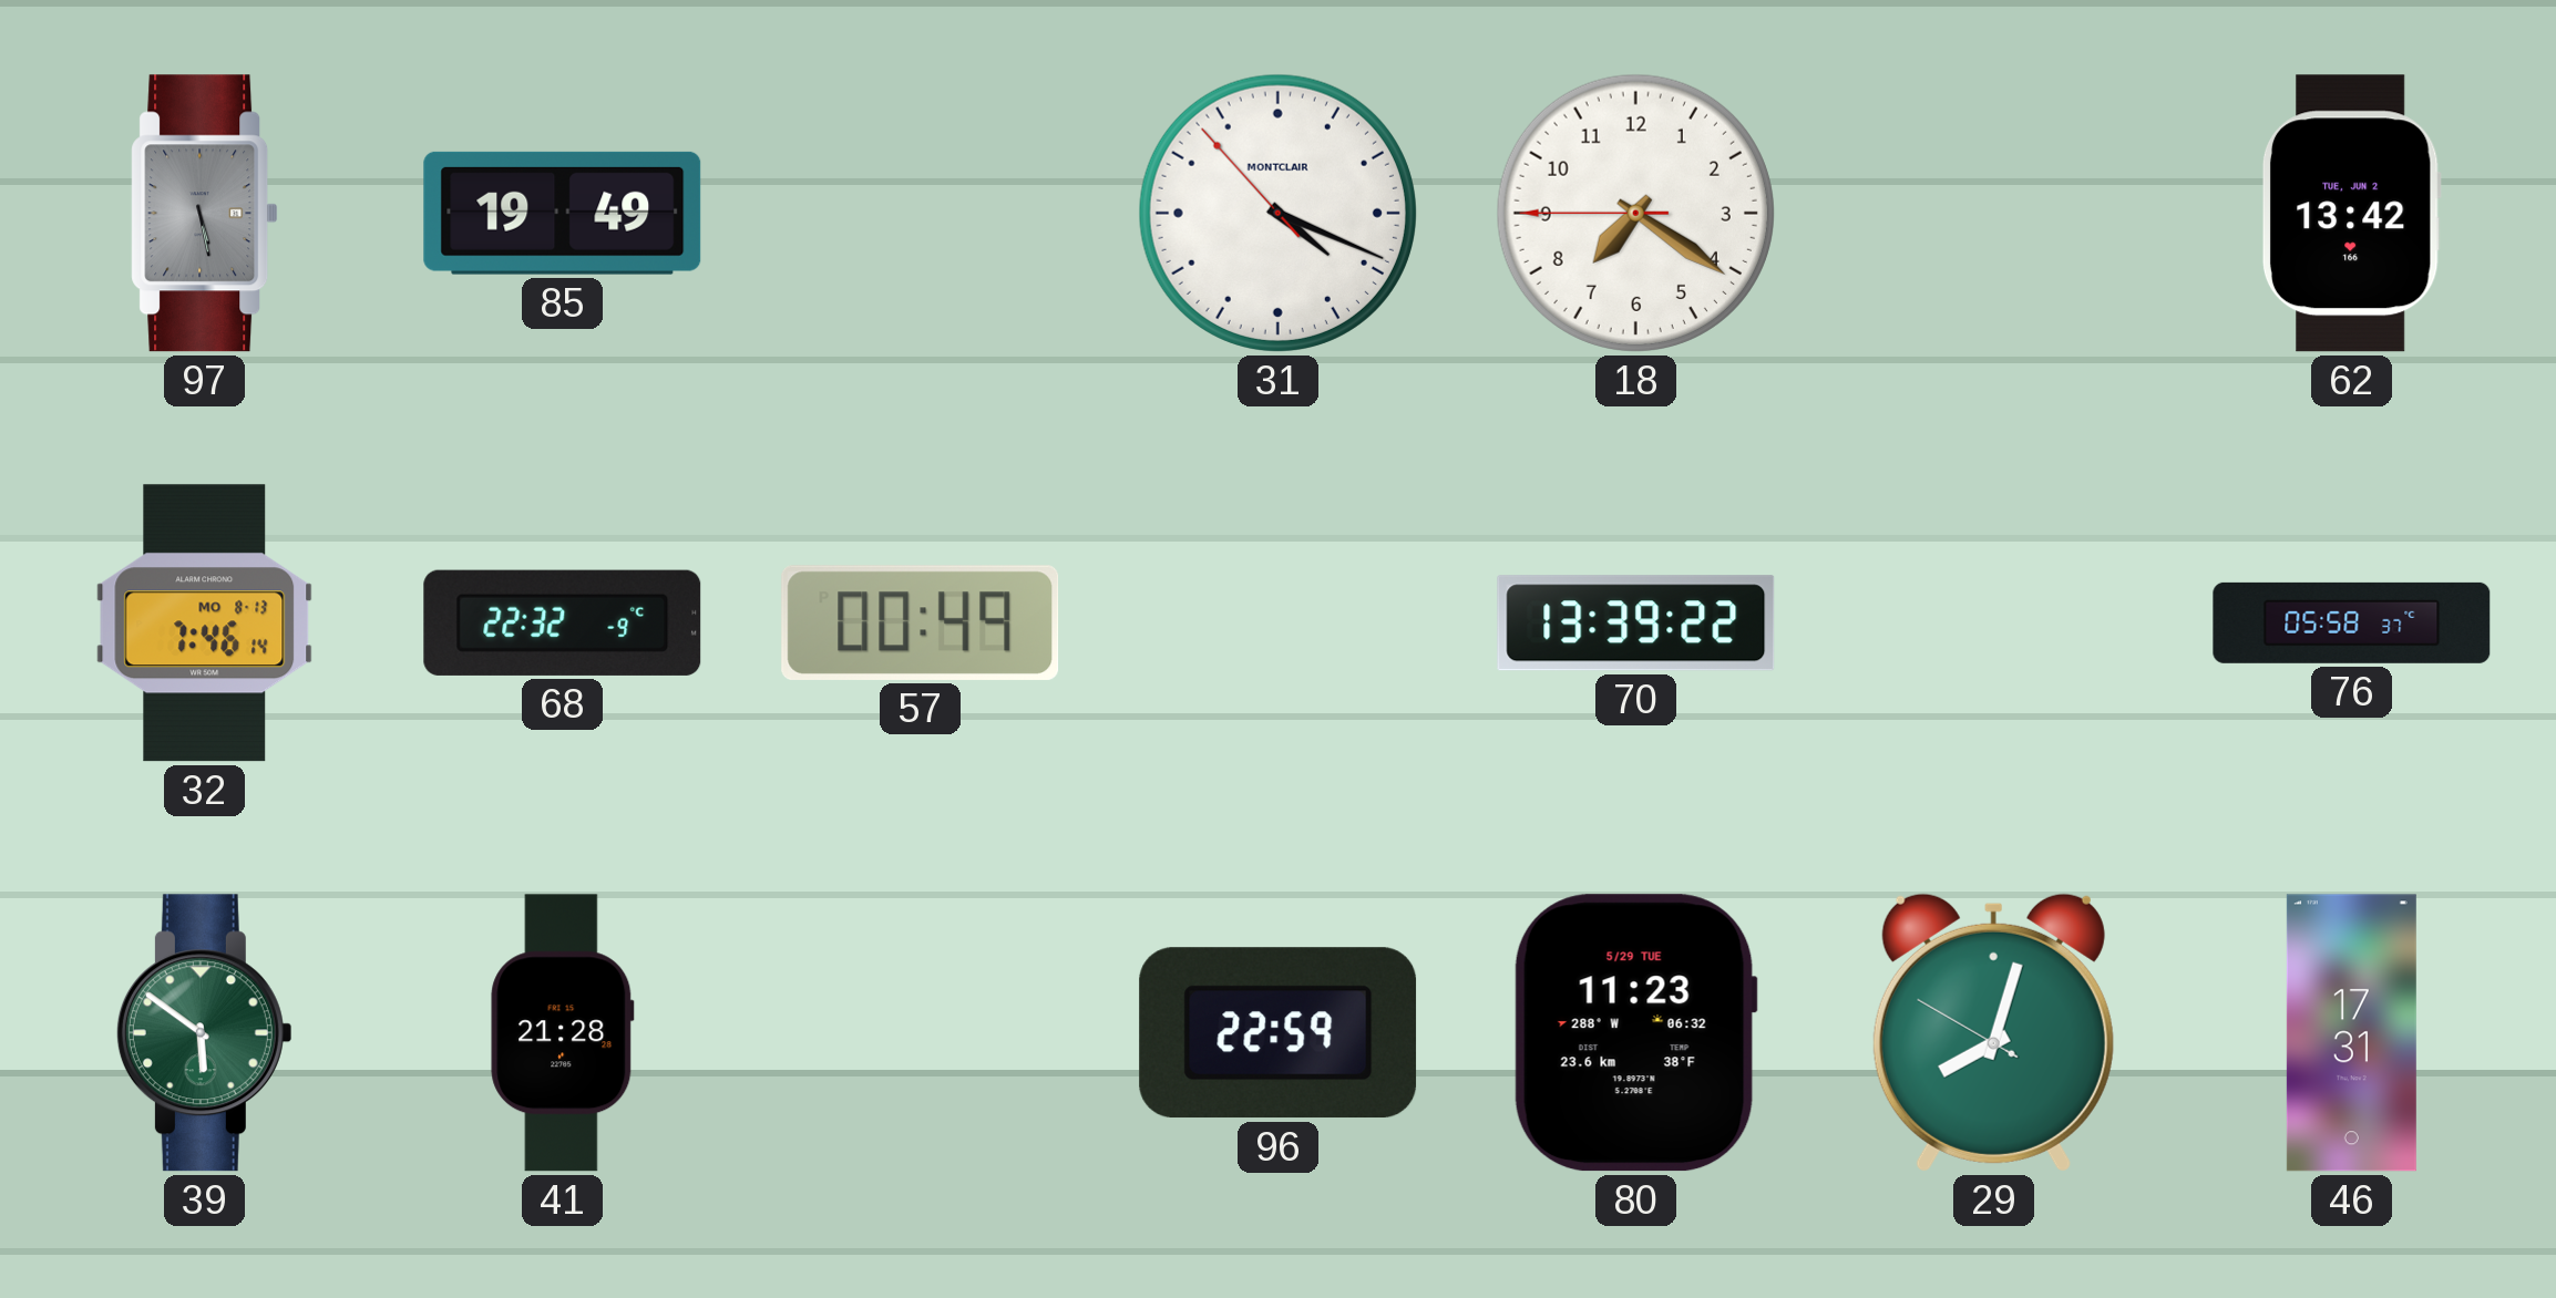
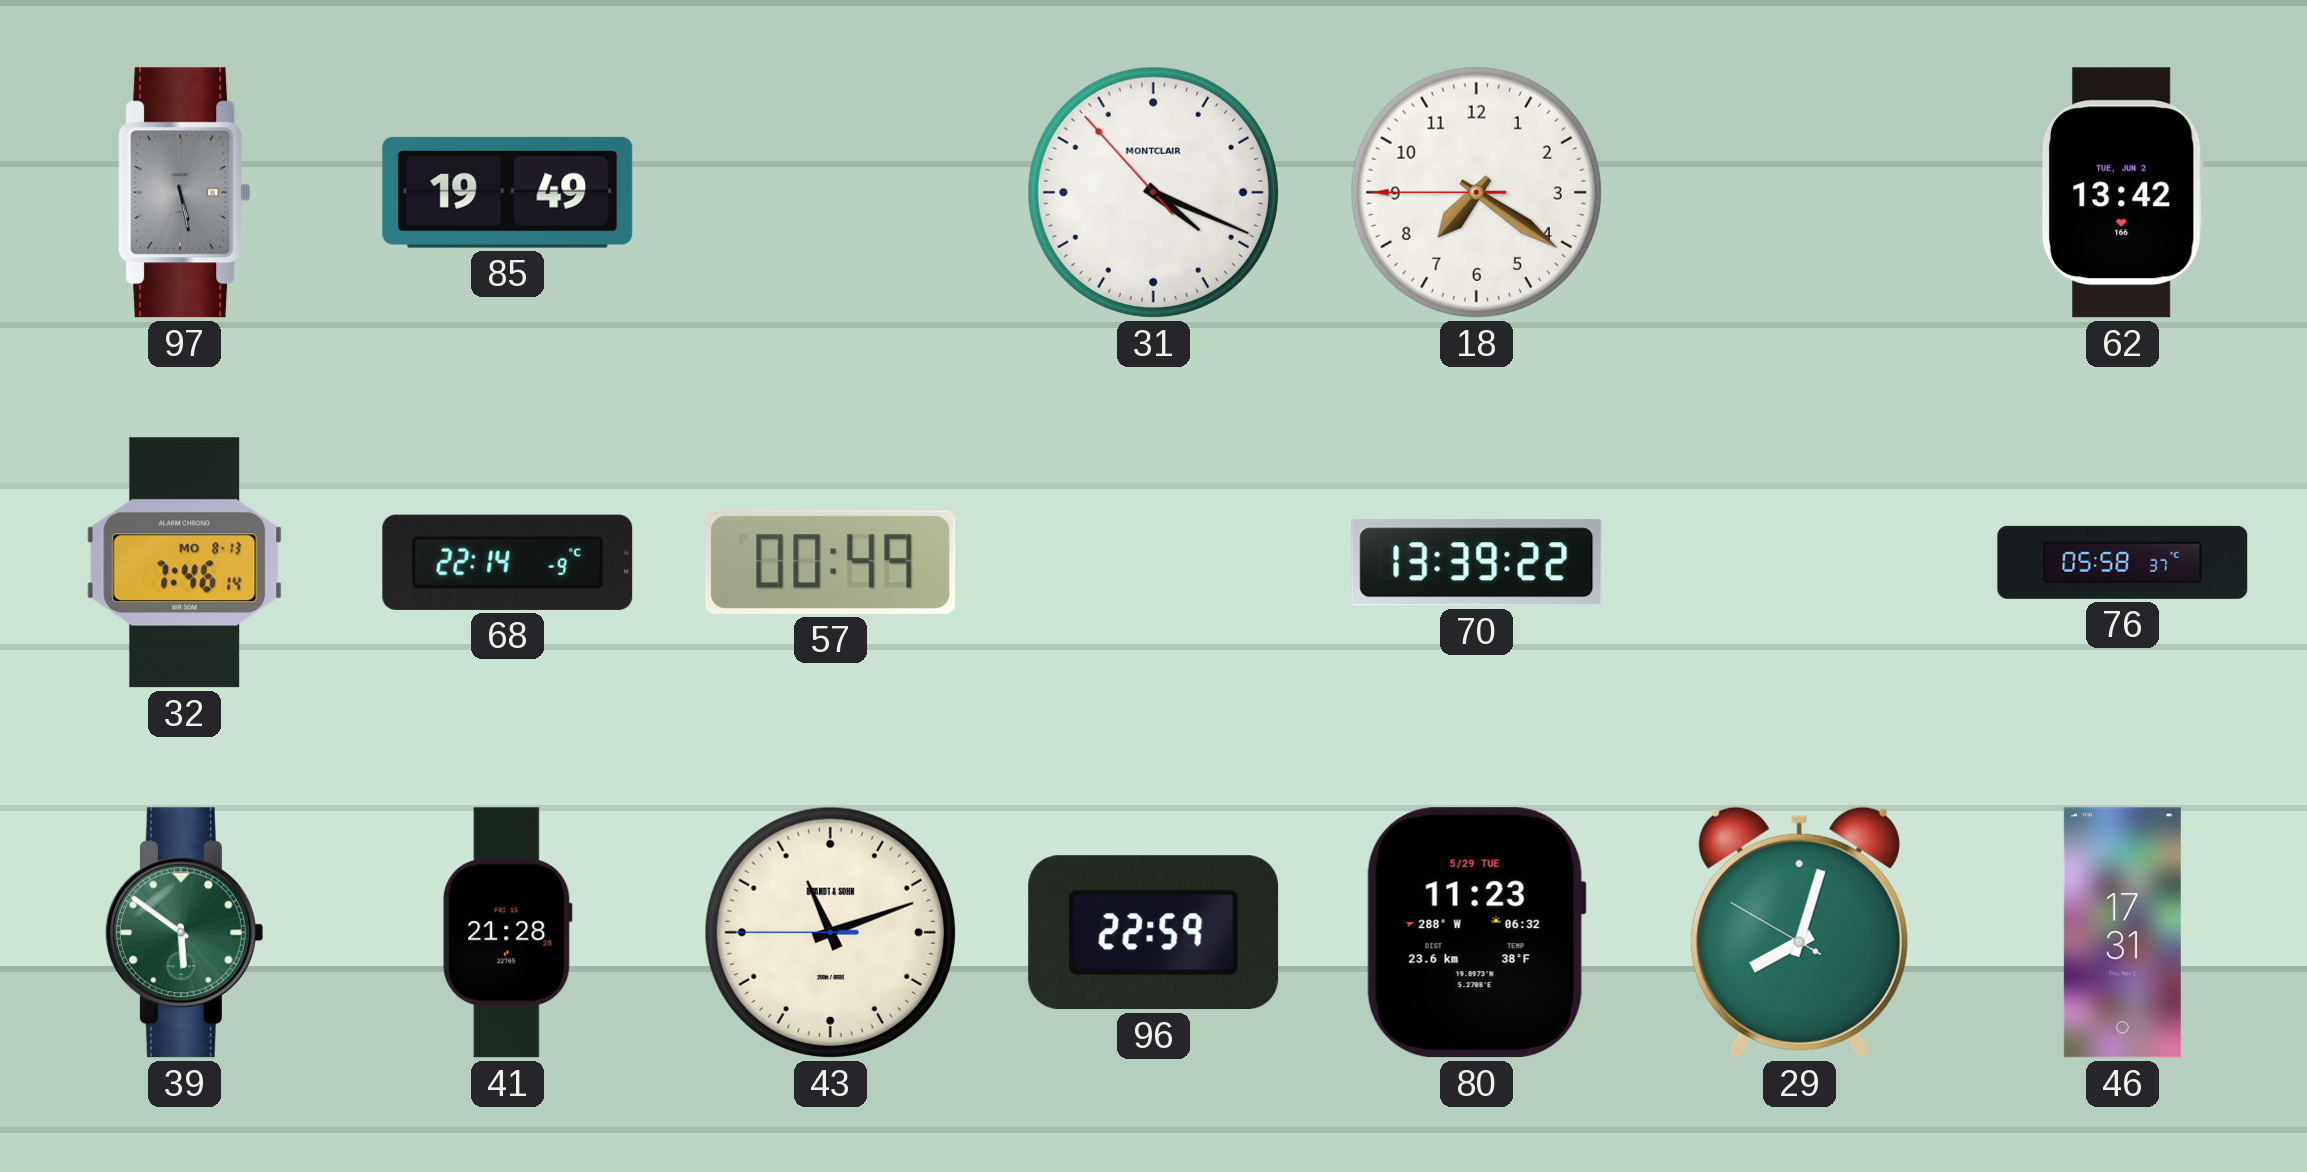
68: 22:32 -> 22:14 (508, 562)
43: none -> 11:11 (830, 932)
